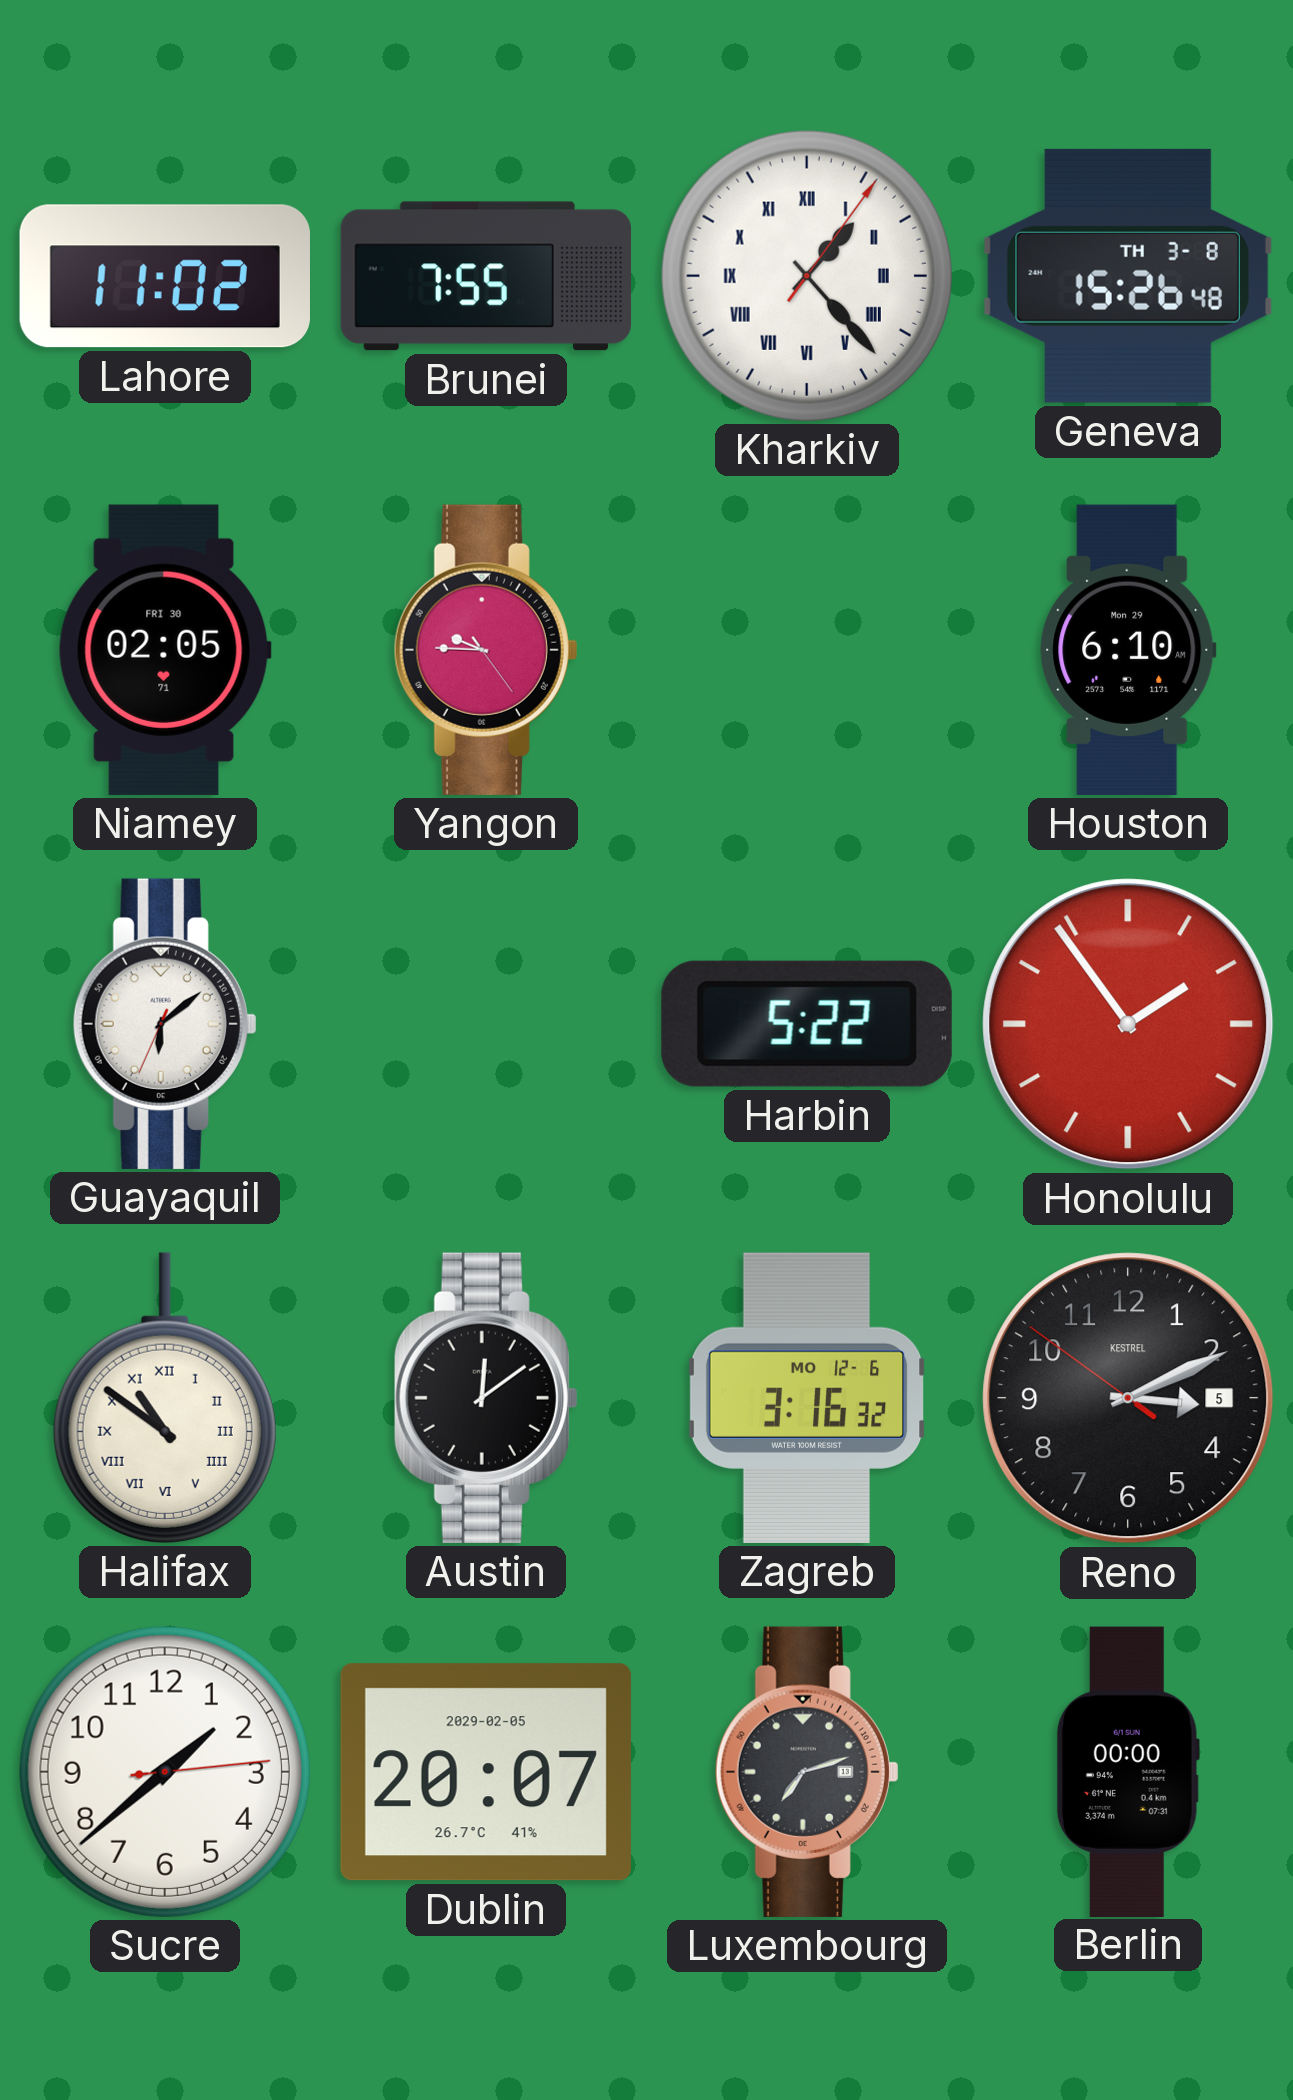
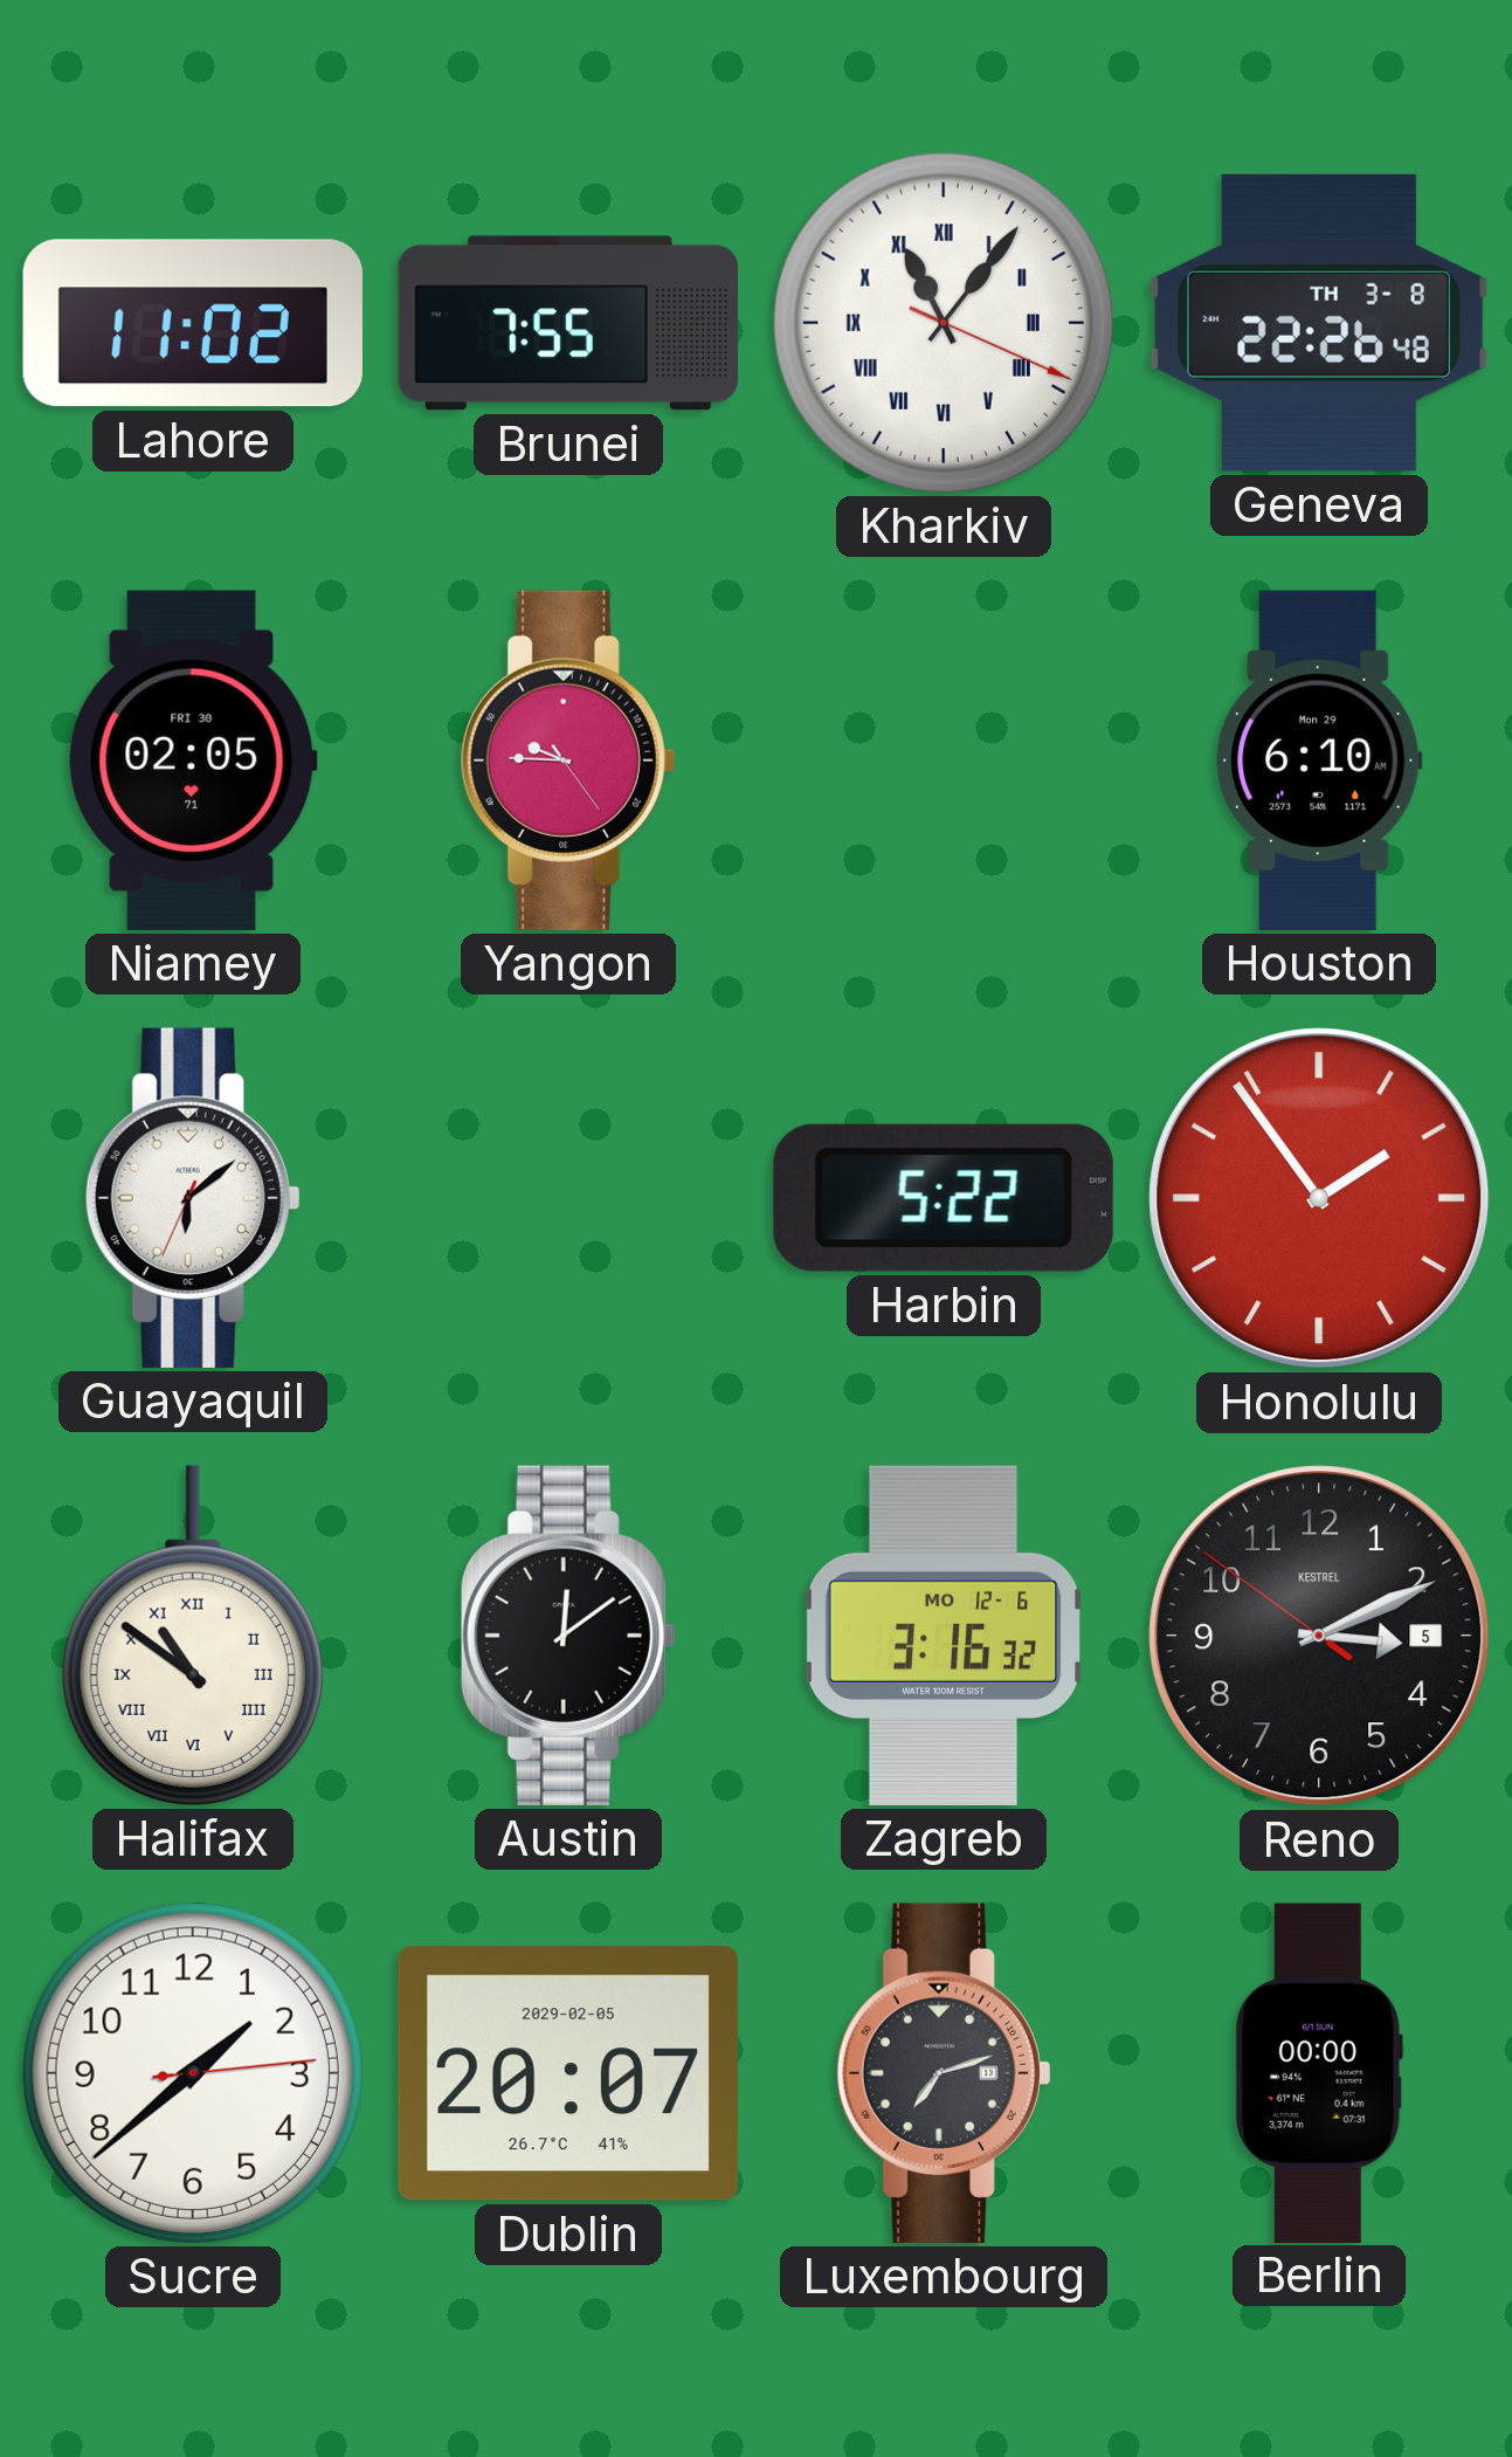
Kharkiv: 1:23 -> 11:06 (944, 323)
Geneva: 15:26 -> 22:26 (1319, 323)
